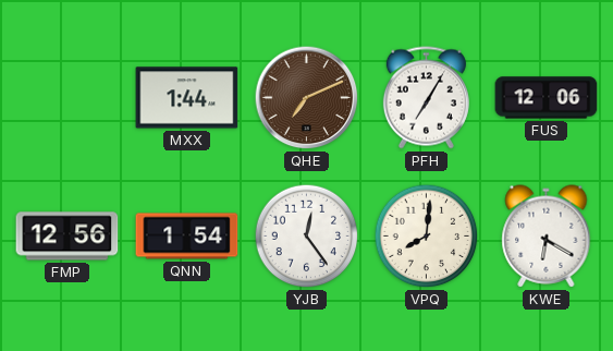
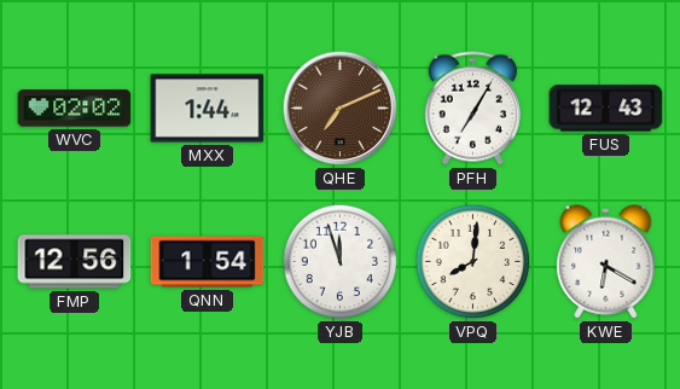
WVC: none -> 02:02 (75, 109)
FUS: 12:06 -> 12:43 (606, 109)
YJB: 12:24 -> 11:57 (341, 262)
